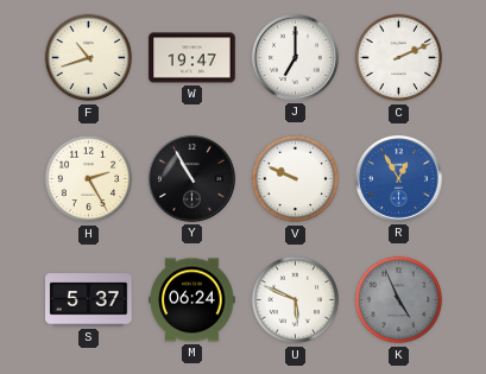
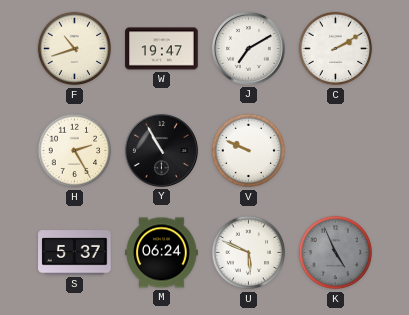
J: 7:00 -> 7:10 (249, 49)
C: 2:11 -> 2:10 (336, 49)
R: 12:55 -> none (399, 179)
